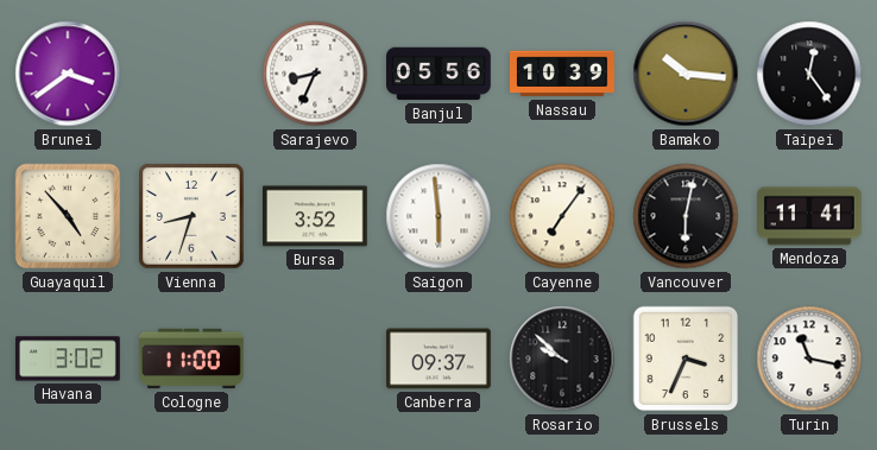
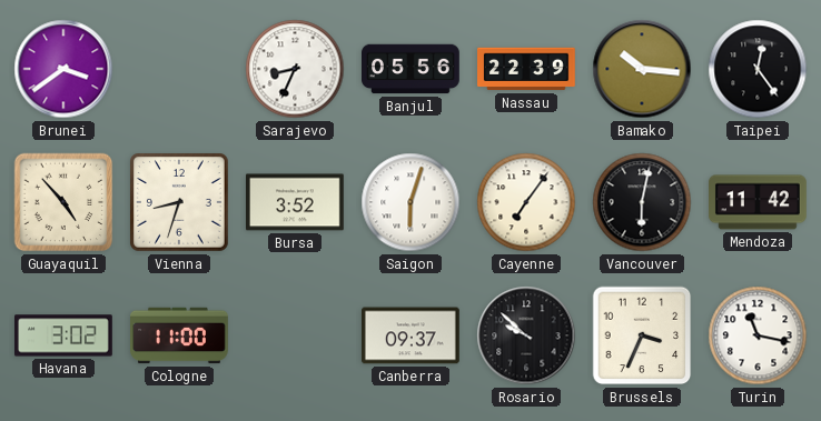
Nassau: 10:39 -> 22:39 (527, 69)
Saigon: 5:59 -> 6:03 (410, 202)
Mendoza: 11:41 -> 11:42 (759, 202)
